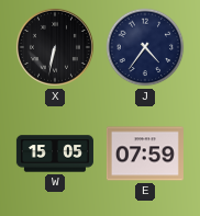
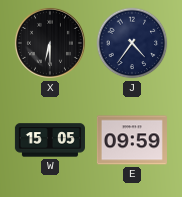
X: 6:32 -> 6:30 (50, 43)
E: 07:59 -> 09:59 (132, 140)
